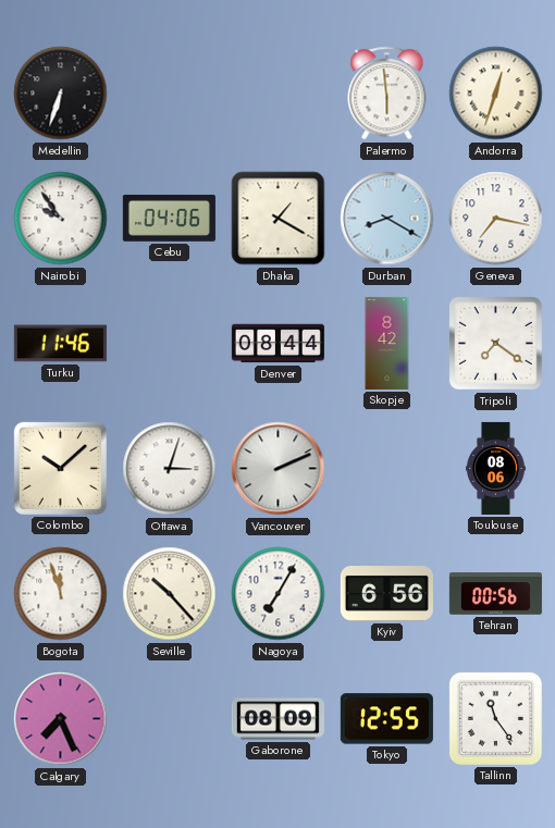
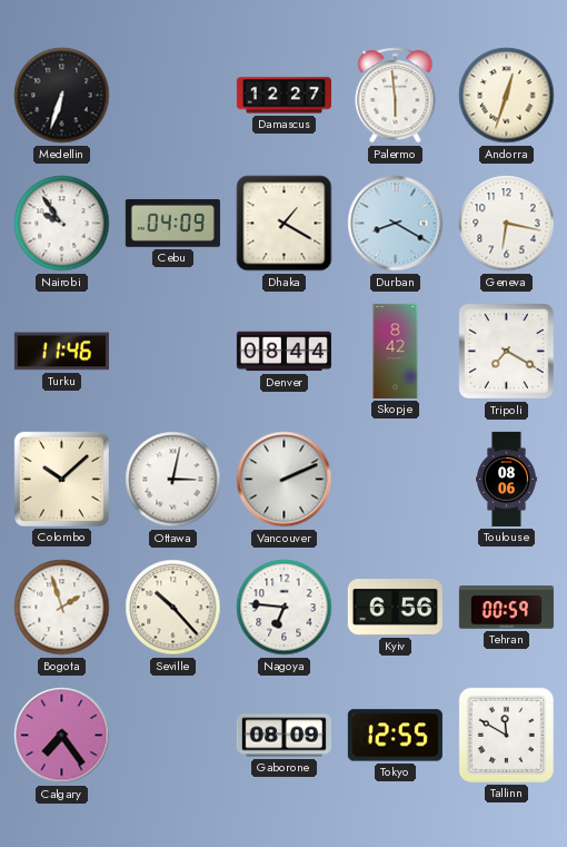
Damascus: none -> 12:27 (283, 96)
Cebu: 04:06 -> 04:09 (172, 223)
Geneva: 7:17 -> 6:17 (507, 224)
Tripoli: 7:21 -> 7:20 (506, 351)
Ottawa: 3:03 -> 3:02 (173, 480)
Bogota: 11:57 -> 1:57 (62, 608)
Nagoya: 7:05 -> 6:46 (285, 608)
Tehran: 00:56 -> 00:59 (506, 608)
Calgary: 7:26 -> 7:24 (62, 736)
Tallinn: 11:24 -> 11:50 (506, 735)
